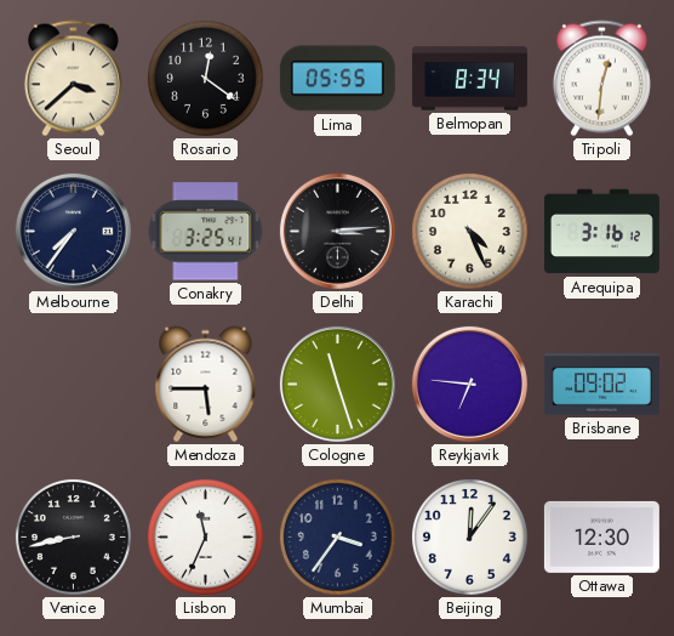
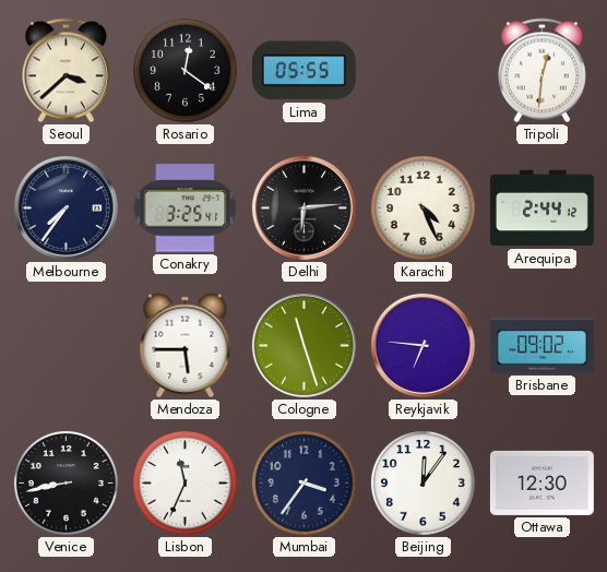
Belmopan: 8:34 -> none (469, 79)
Delhi: 3:14 -> 6:14 (303, 207)
Arequipa: 3:16 -> 2:44 (541, 208)
